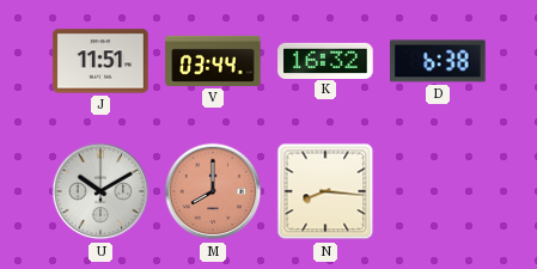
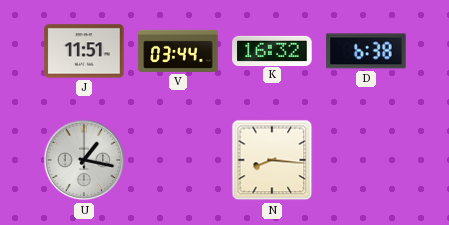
U: 10:10 -> 1:17 (84, 160)
M: 8:00 -> none (213, 191)
